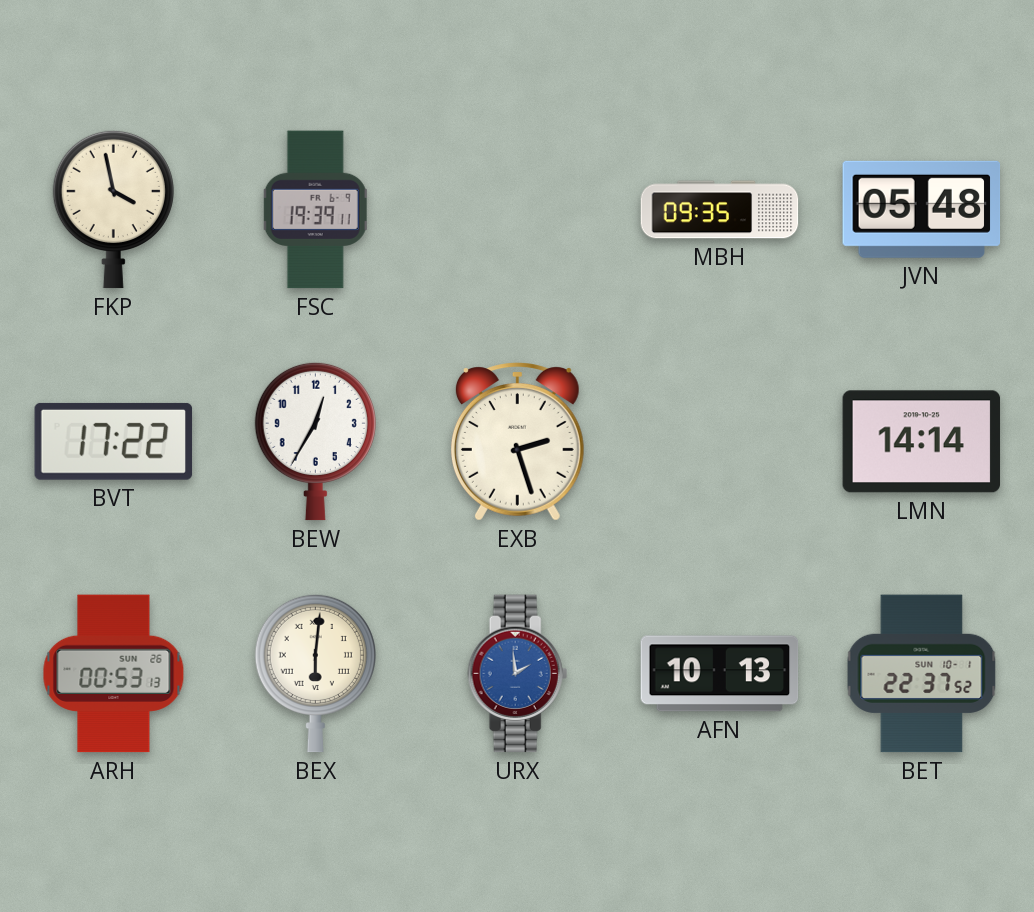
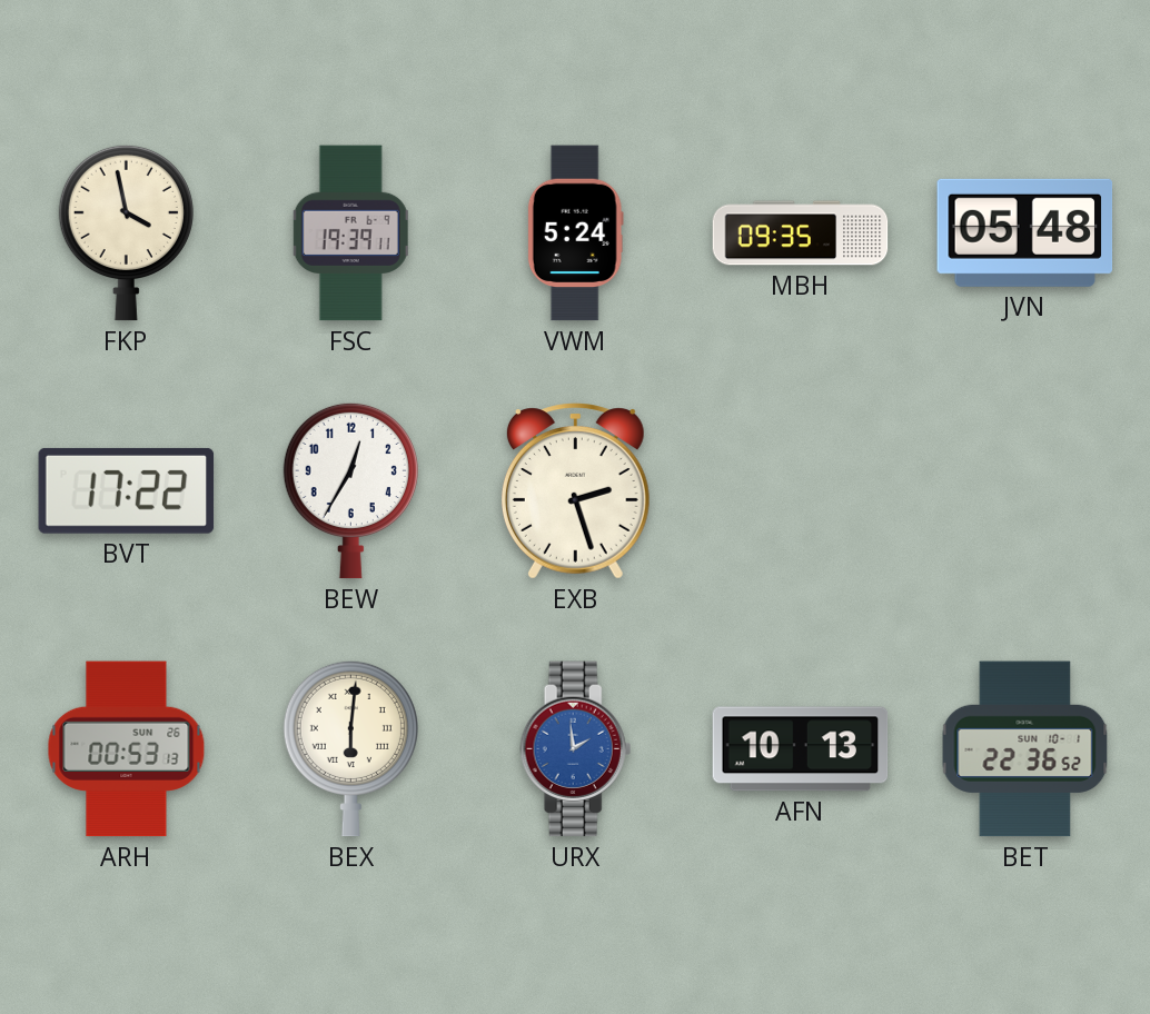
VWM: none -> 5:24 (575, 233)
LMN: 14:14 -> none (922, 442)
BET: 22:37 -> 22:36 (1025, 749)
